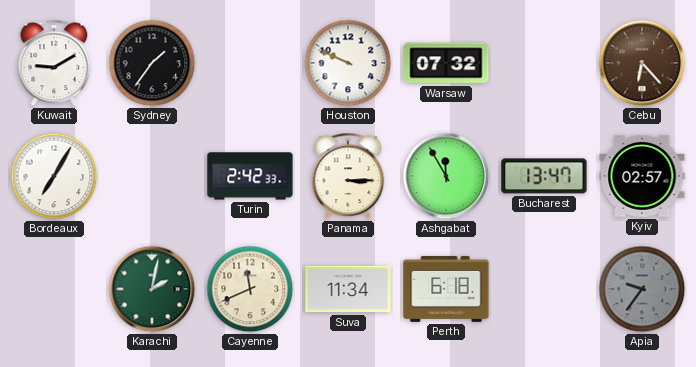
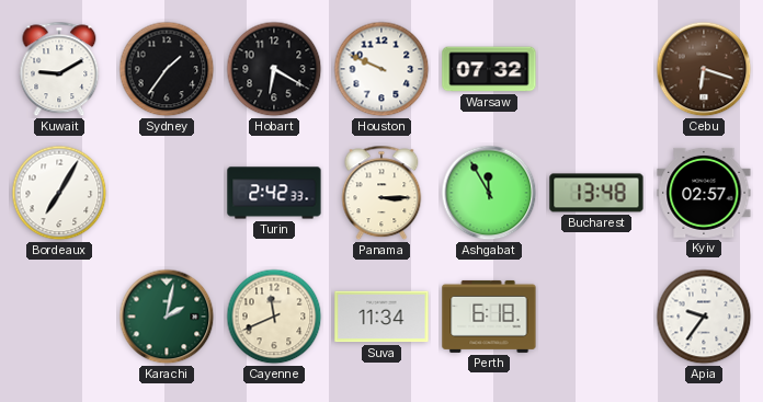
Hobart: none -> 6:20 (274, 69)
Cebu: 6:23 -> 6:18 (704, 69)
Bucharest: 13:47 -> 13:48 (596, 193)
Apia dial: grey -> white (704, 317)
